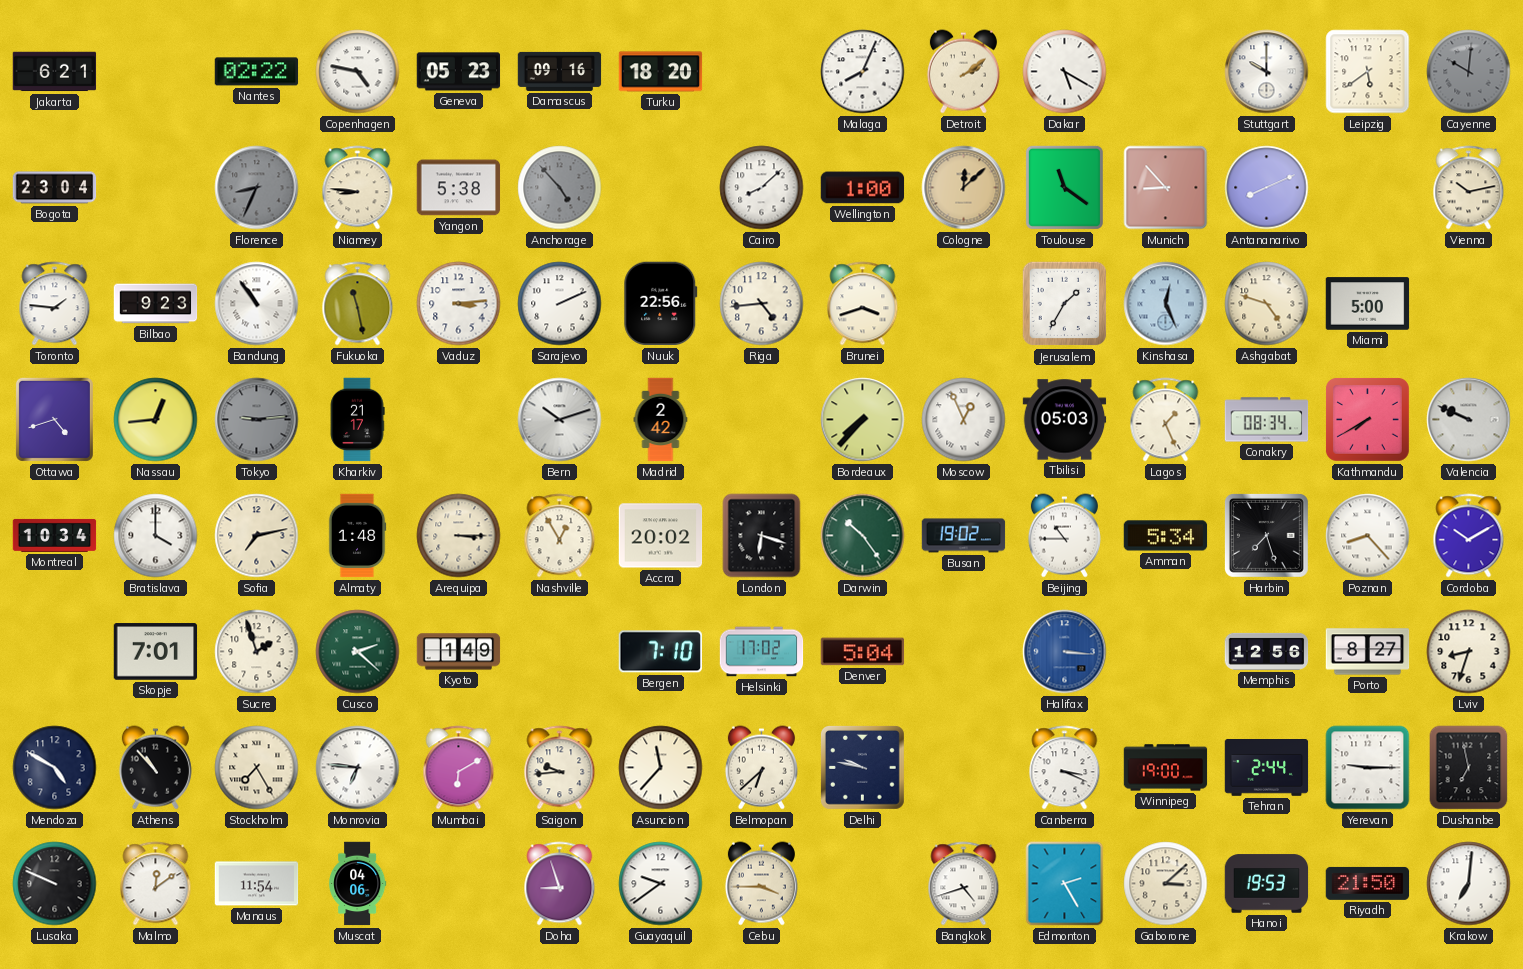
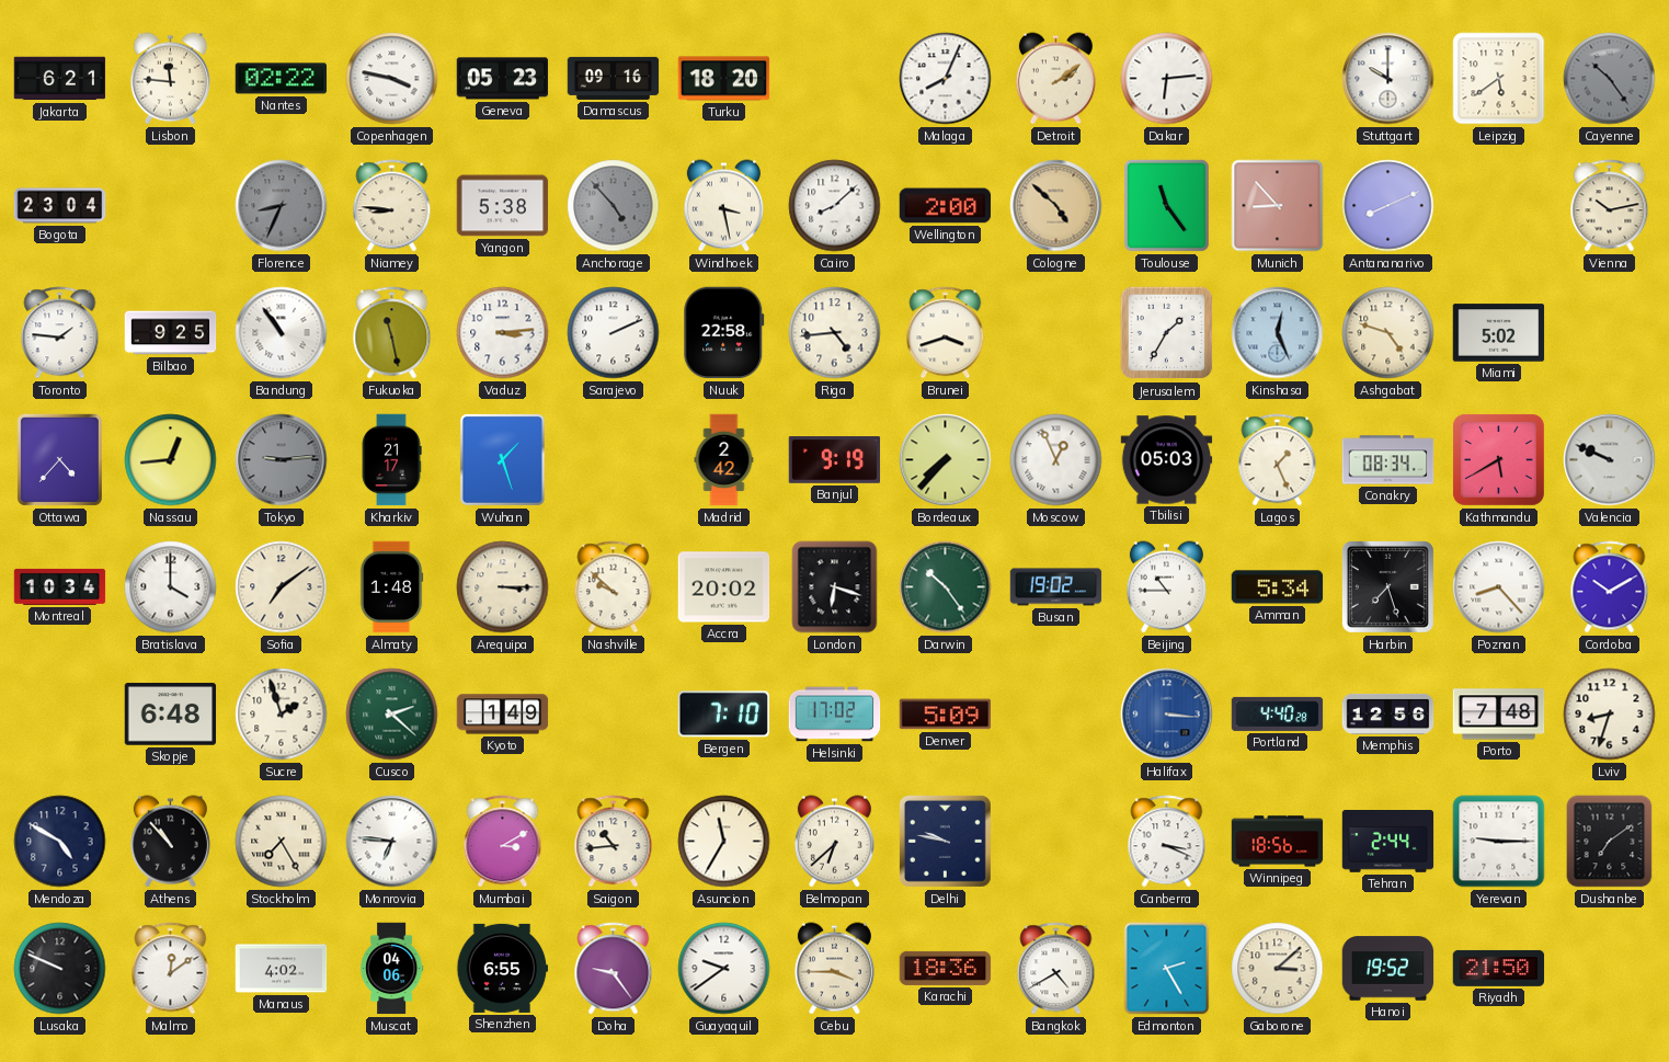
Lisbon: none -> 11:46 (170, 79)
Copenhagen: 4:47 -> 3:47 (392, 79)
Dakar: 5:20 -> 6:14 (1167, 79)
Cayenne: 10:01 -> 10:24 (1610, 79)
Windhoek: none -> 3:28 (723, 206)
Wellington: 1:00 -> 2:00 (946, 206)
Cologne: 12:08 -> 4:52 (1056, 206)
Toulouse: 11:21 -> 11:24 (1166, 205)
Bilbao: 9:23 -> 9:25 (171, 333)
Nuuk: 22:56 -> 22:58 (724, 333)
Miami: 5:00 -> 5:02 (1499, 333)
Ottawa: 4:42 -> 4:37 (59, 459)
Wuhan: none -> 1:27 (502, 459)
Bern: 10:12 -> none (560, 420)
Banjul: none -> 9:19 (835, 460)
Kathmandu: 7:40 -> 5:40 (1498, 459)
Sofia: 7:13 -> 7:09 (282, 587)
Nashville: 12:55 -> 9:52 (614, 587)
Skopje: 7:01 -> 6:48 (171, 715)
Denver: 5:04 -> 5:09 (946, 715)
Portland: none -> 4:40 (1278, 713)
Porto: 8:27 -> 7:48 (1499, 715)
Mumbai: 6:10 -> 3:10 (503, 842)
Saigon: 9:44 -> 10:44 (614, 842)
Asuncion: 11:37 -> 11:35 (724, 842)
Winnipeg: 19:00 -> 18:56 (1278, 842)
Dushanbe: 6:58 -> 7:09 (1610, 842)
Manaus: 11:54 -> 4:02 (282, 969)
Shenzhen: none -> 6:55 (503, 968)
Doha: 8:57 -> 9:24 (614, 969)
Karachi: none -> 18:36 (946, 968)
Bangkok: 4:42 -> 4:40 (1056, 969)
Hanoi: 19:53 -> 19:52 (1388, 969)
Krakow: 7:01 -> none (1469, 884)
